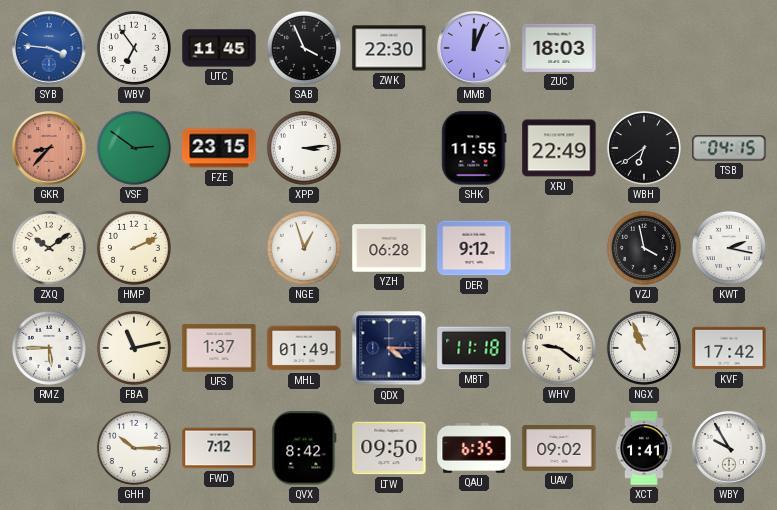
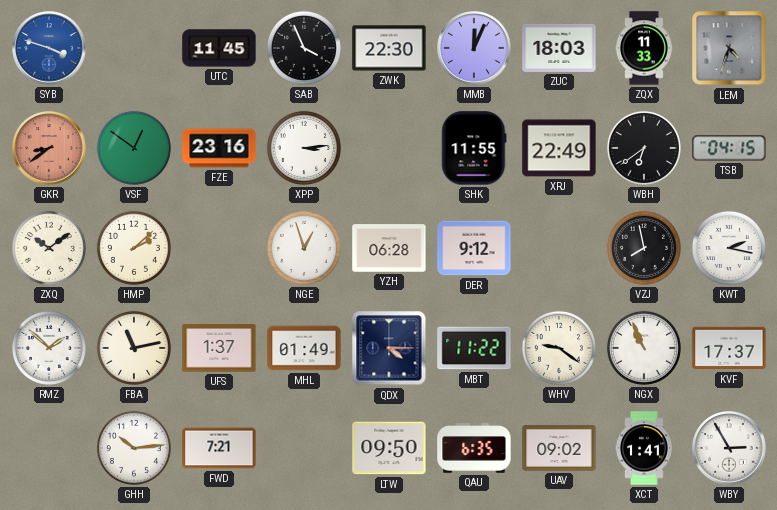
SYB: 3:46 -> 3:48 (49, 48)
WBV: 6:54 -> none (134, 48)
ZQX: none -> 11:33 (644, 48)
LEM: none -> 4:33 (729, 48)
GKR: 8:37 -> 8:39 (49, 148)
VSF: 2:51 -> 12:51 (134, 148)
FZE: 23:15 -> 23:16 (219, 148)
HMP: 2:11 -> 2:08 (134, 248)
VZJ: 3:58 -> 7:58 (644, 248)
RMZ: 5:45 -> 1:52 (49, 348)
MBT: 11:18 -> 11:22 (474, 348)
KVF: 17:42 -> 17:37 (729, 348)
GHH: 10:15 -> 10:14 (134, 448)
FWD: 7:12 -> 7:21 (219, 448)
QVX: 8:42 -> none (304, 448)
WBY: 9:55 -> 2:55 (729, 448)
